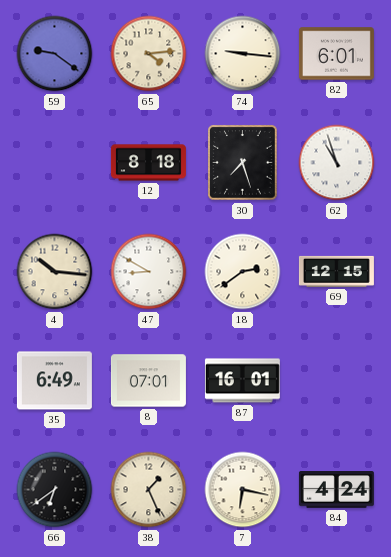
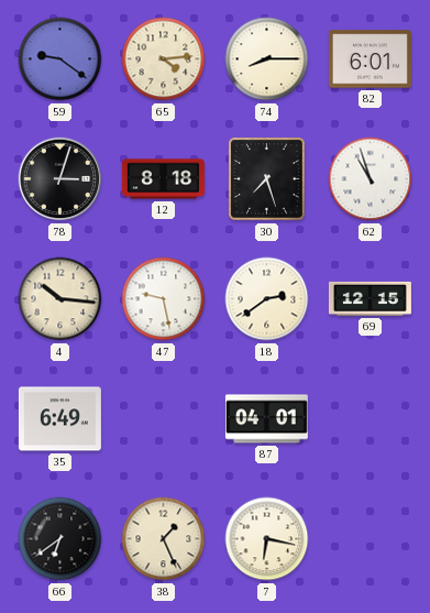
74: 9:16 -> 8:15 (267, 59)
78: none -> 3:03 (60, 179)
47: 8:50 -> 9:28 (164, 299)
8: 07:01 -> none (148, 381)
87: 16:01 -> 04:01 (266, 419)
84: 4:24 -> none (336, 490)
